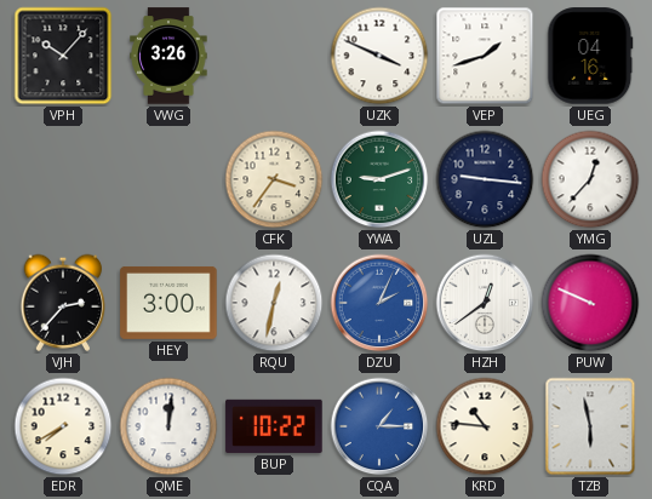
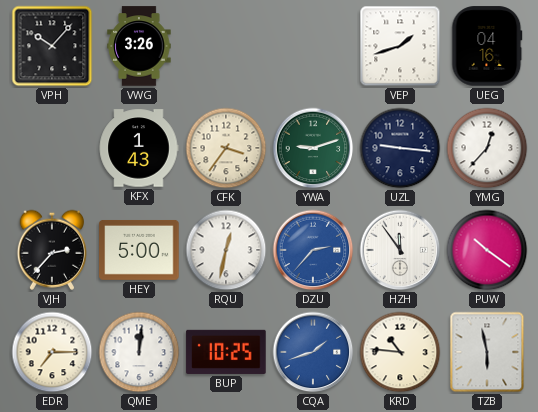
UZK: 3:49 -> none (379, 56)
KFX: none -> 1:43 (139, 148)
HEY: 3:00 -> 5:00 (139, 250)
DZU: 2:04 -> 2:37 (313, 250)
HZH: 12:39 -> 11:54 (400, 250)
PUW: 9:49 -> 10:21 (487, 250)
EDR: 7:40 -> 7:15 (52, 352)
BUP: 10:22 -> 10:25 (226, 352)
CQA: 1:15 -> 1:42 (313, 352)
